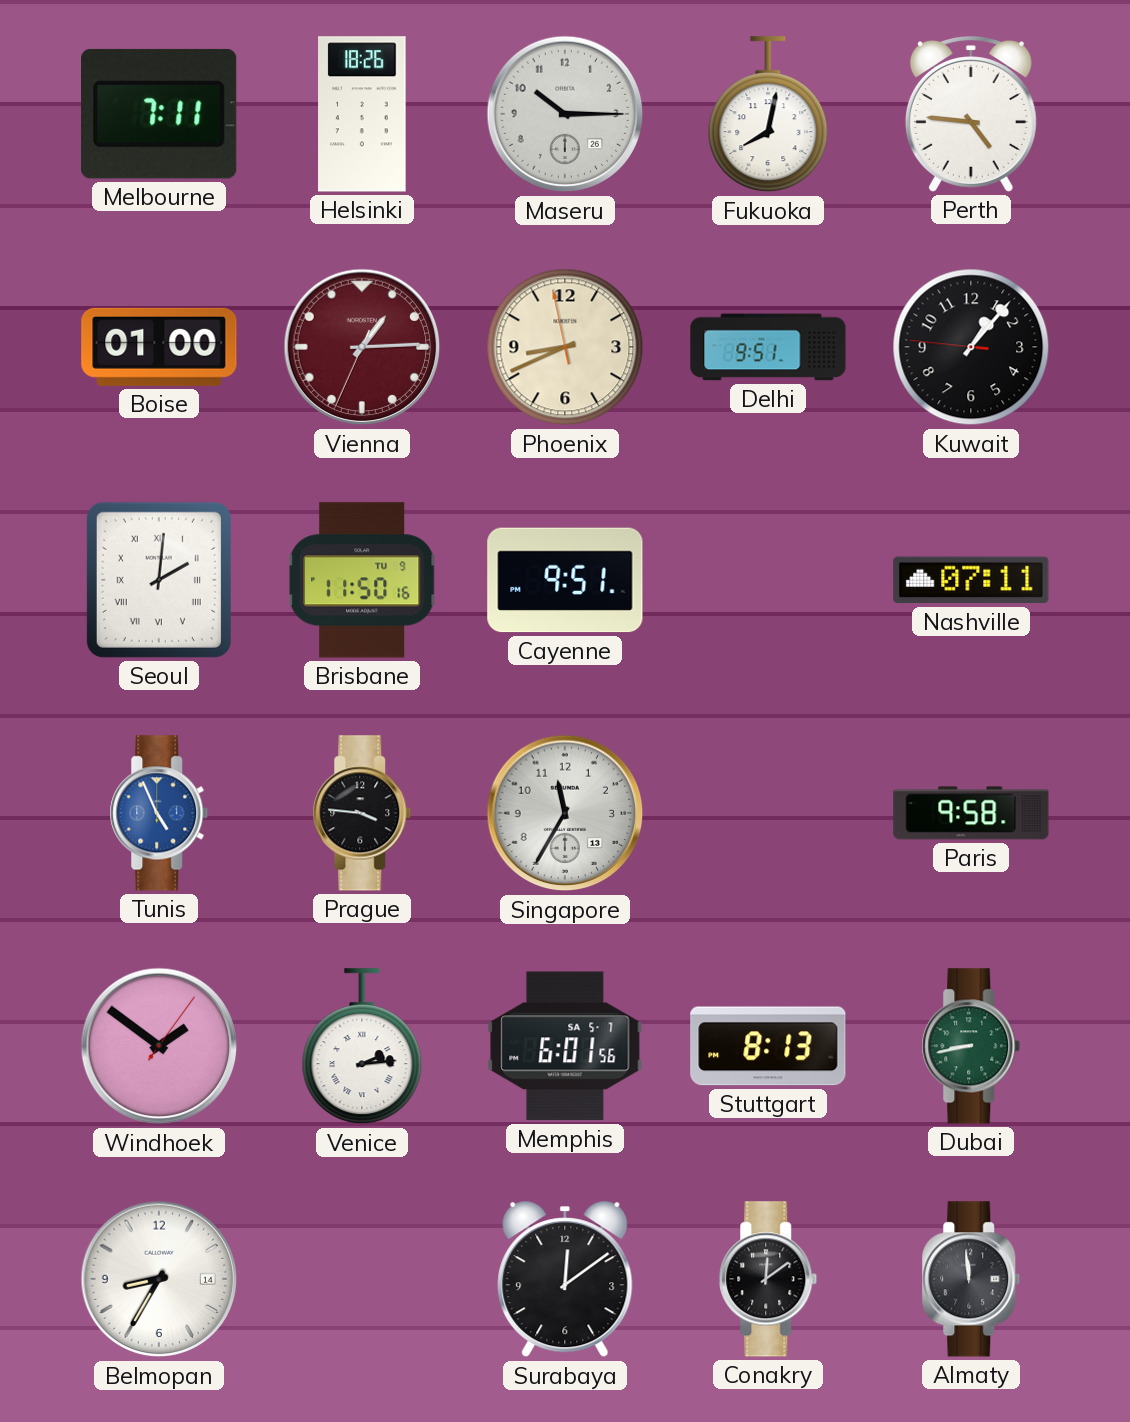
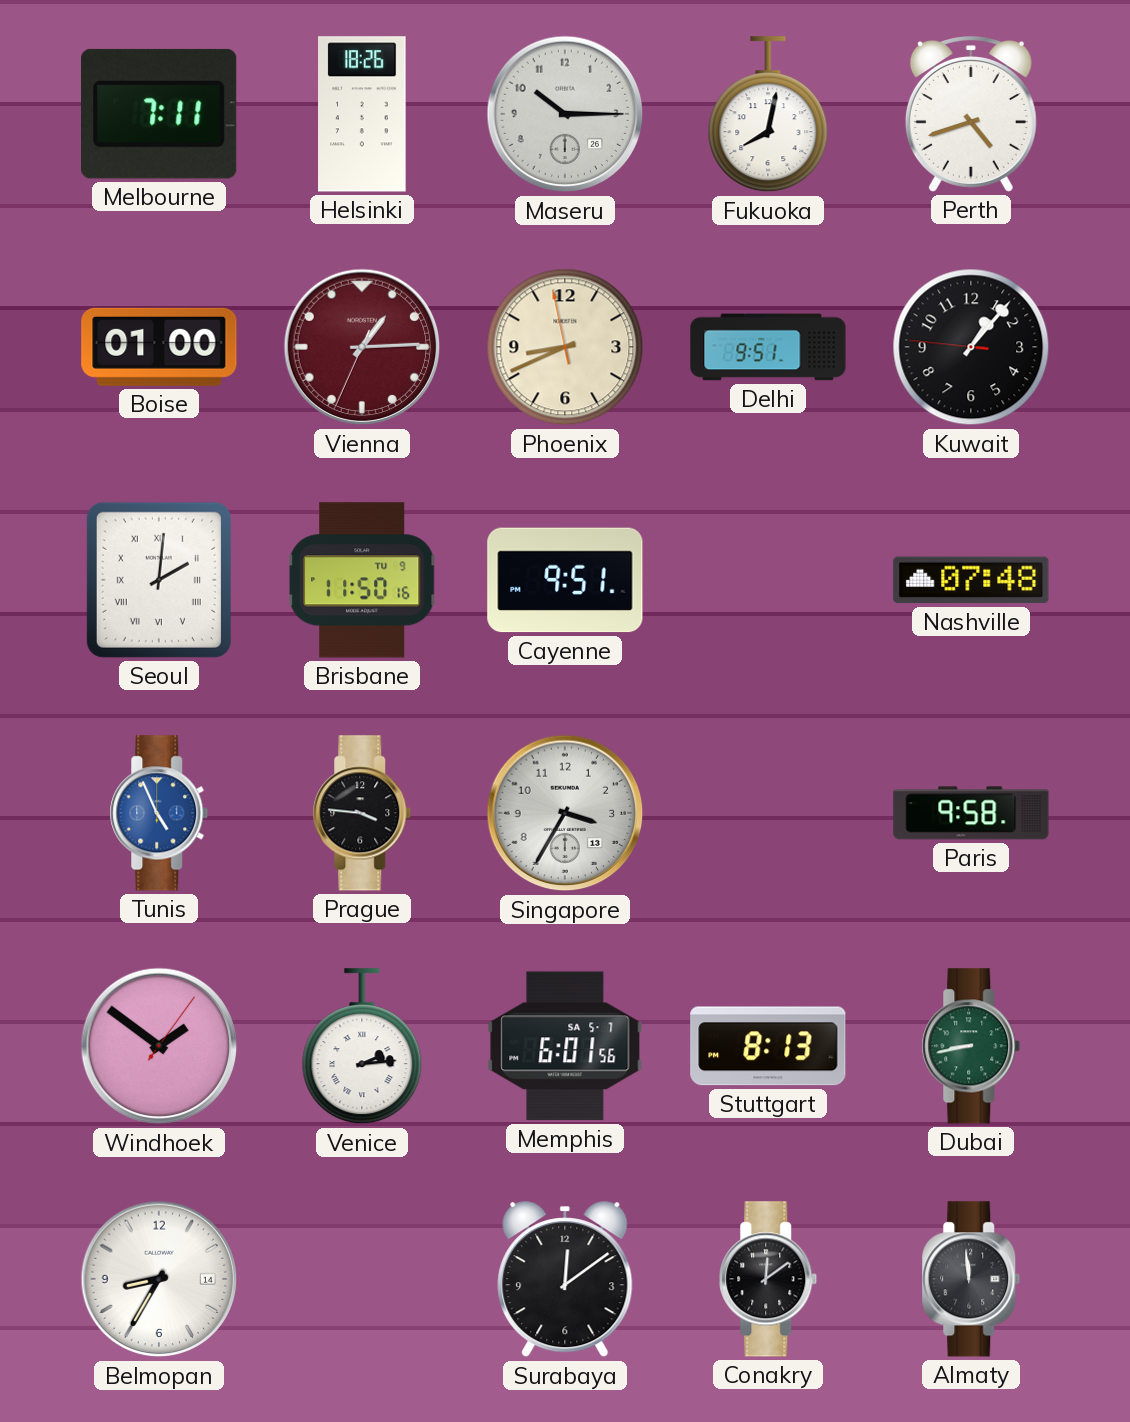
Perth: 4:46 -> 4:42 (971, 114)
Nashville: 07:11 -> 07:48 (971, 580)
Singapore: 11:35 -> 3:35 (565, 813)
